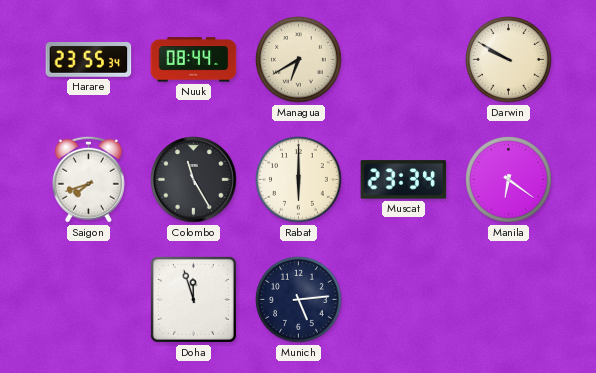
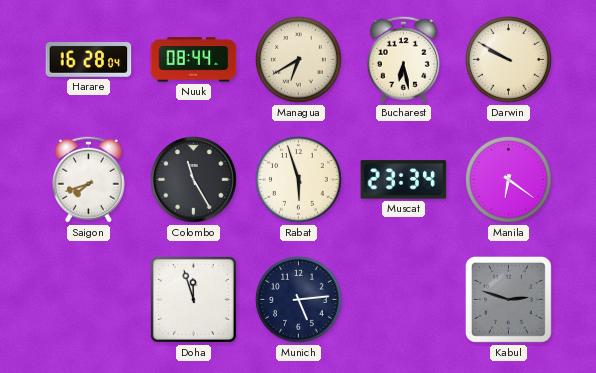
Harare: 23:55 -> 16:28 (89, 60)
Bucharest: none -> 6:28 (403, 59)
Rabat: 6:00 -> 5:57 (299, 180)
Kabul: none -> 2:48 (508, 299)
